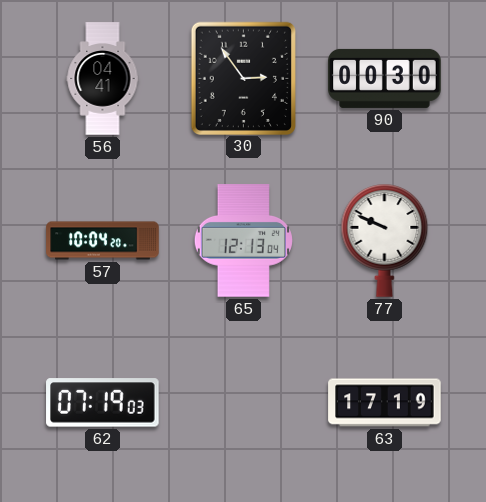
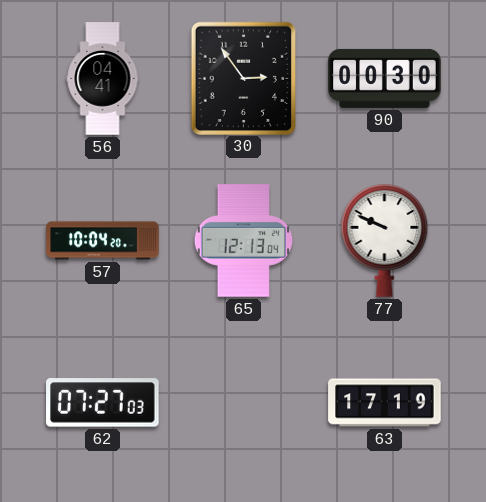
62: 07:19 -> 07:27 (103, 403)
